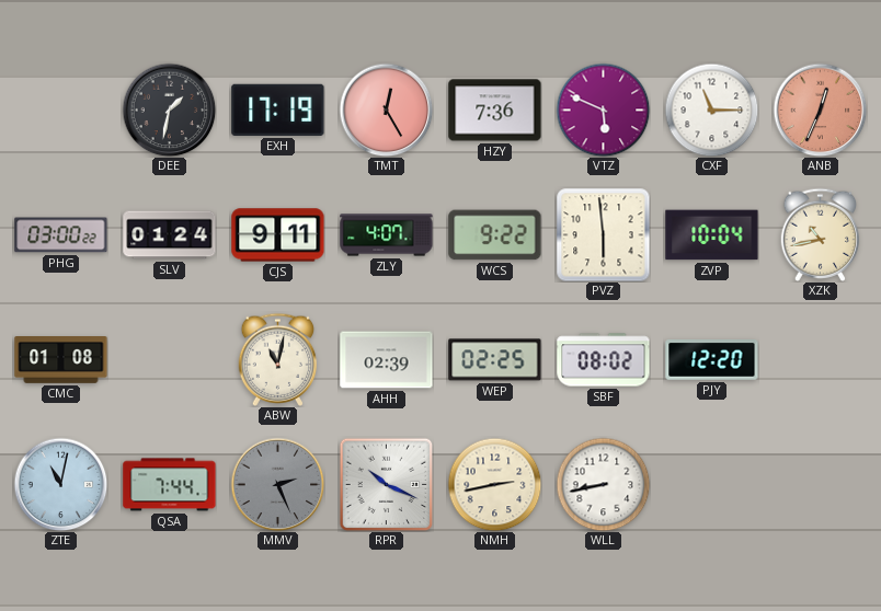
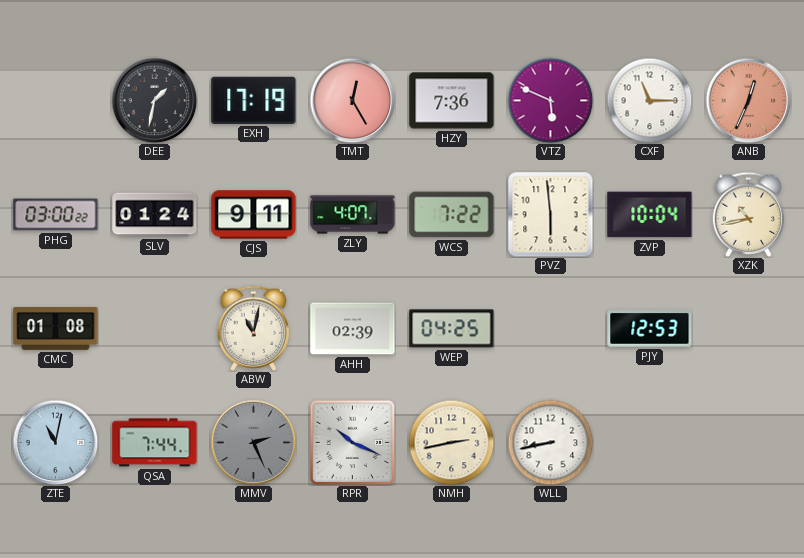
WCS: 9:22 -> 7:22 (452, 215)
WEP: 02:25 -> 04:25 (452, 329)
SBF: 08:02 -> none (604, 360)
PJY: 12:20 -> 12:53 (650, 329)
